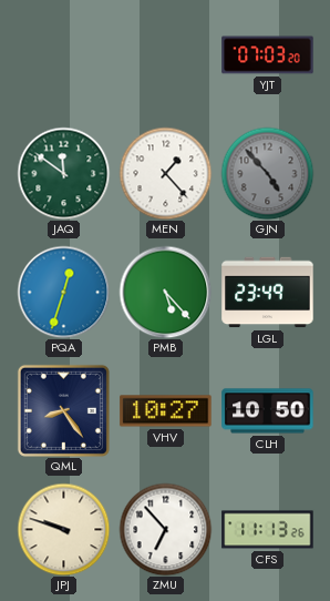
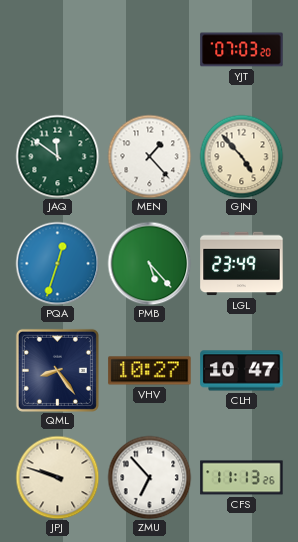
GJN dial: grey -> cream (241, 156)
CLH: 10:50 -> 10:47 (242, 371)
